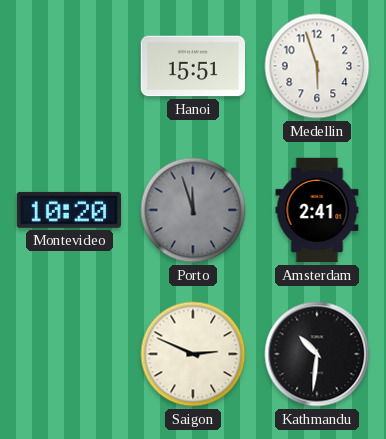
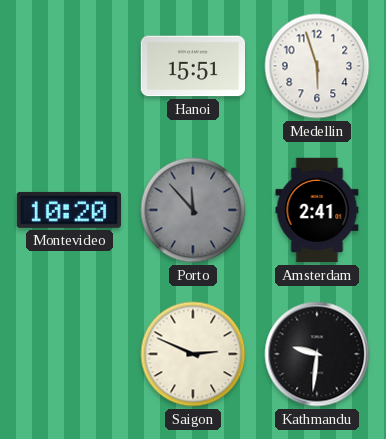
Porto: 11:57 -> 11:53 (193, 210)
Kathmandu: 10:31 -> 9:31 (317, 354)
